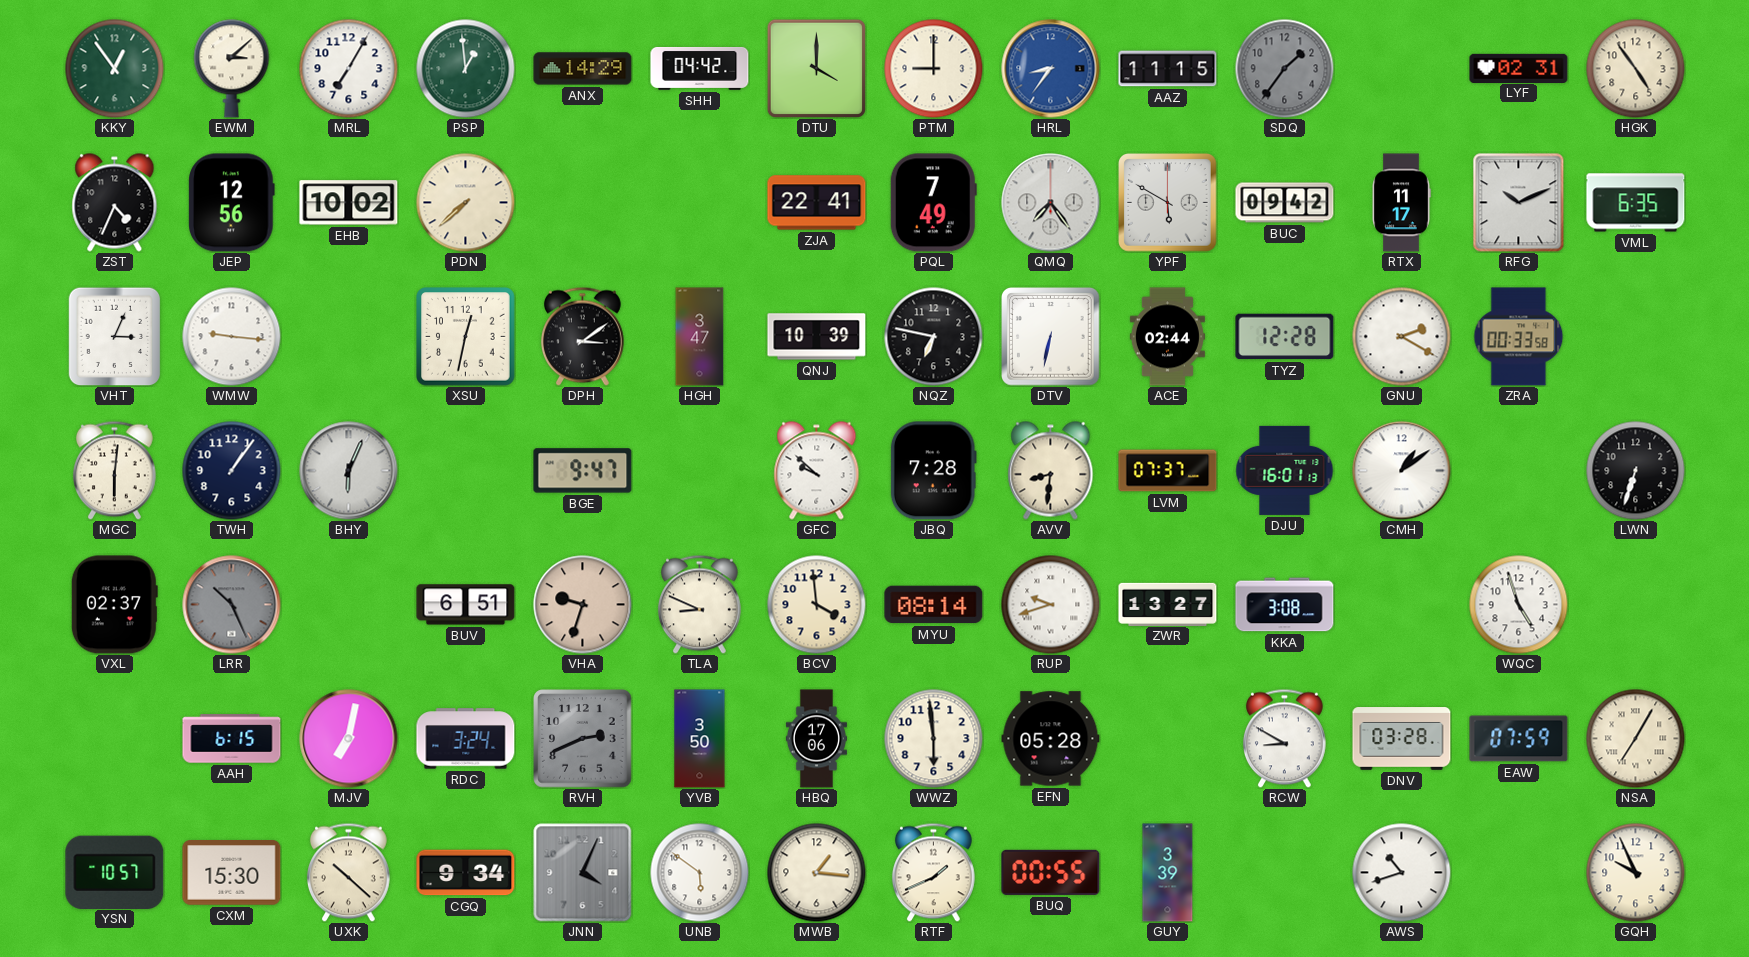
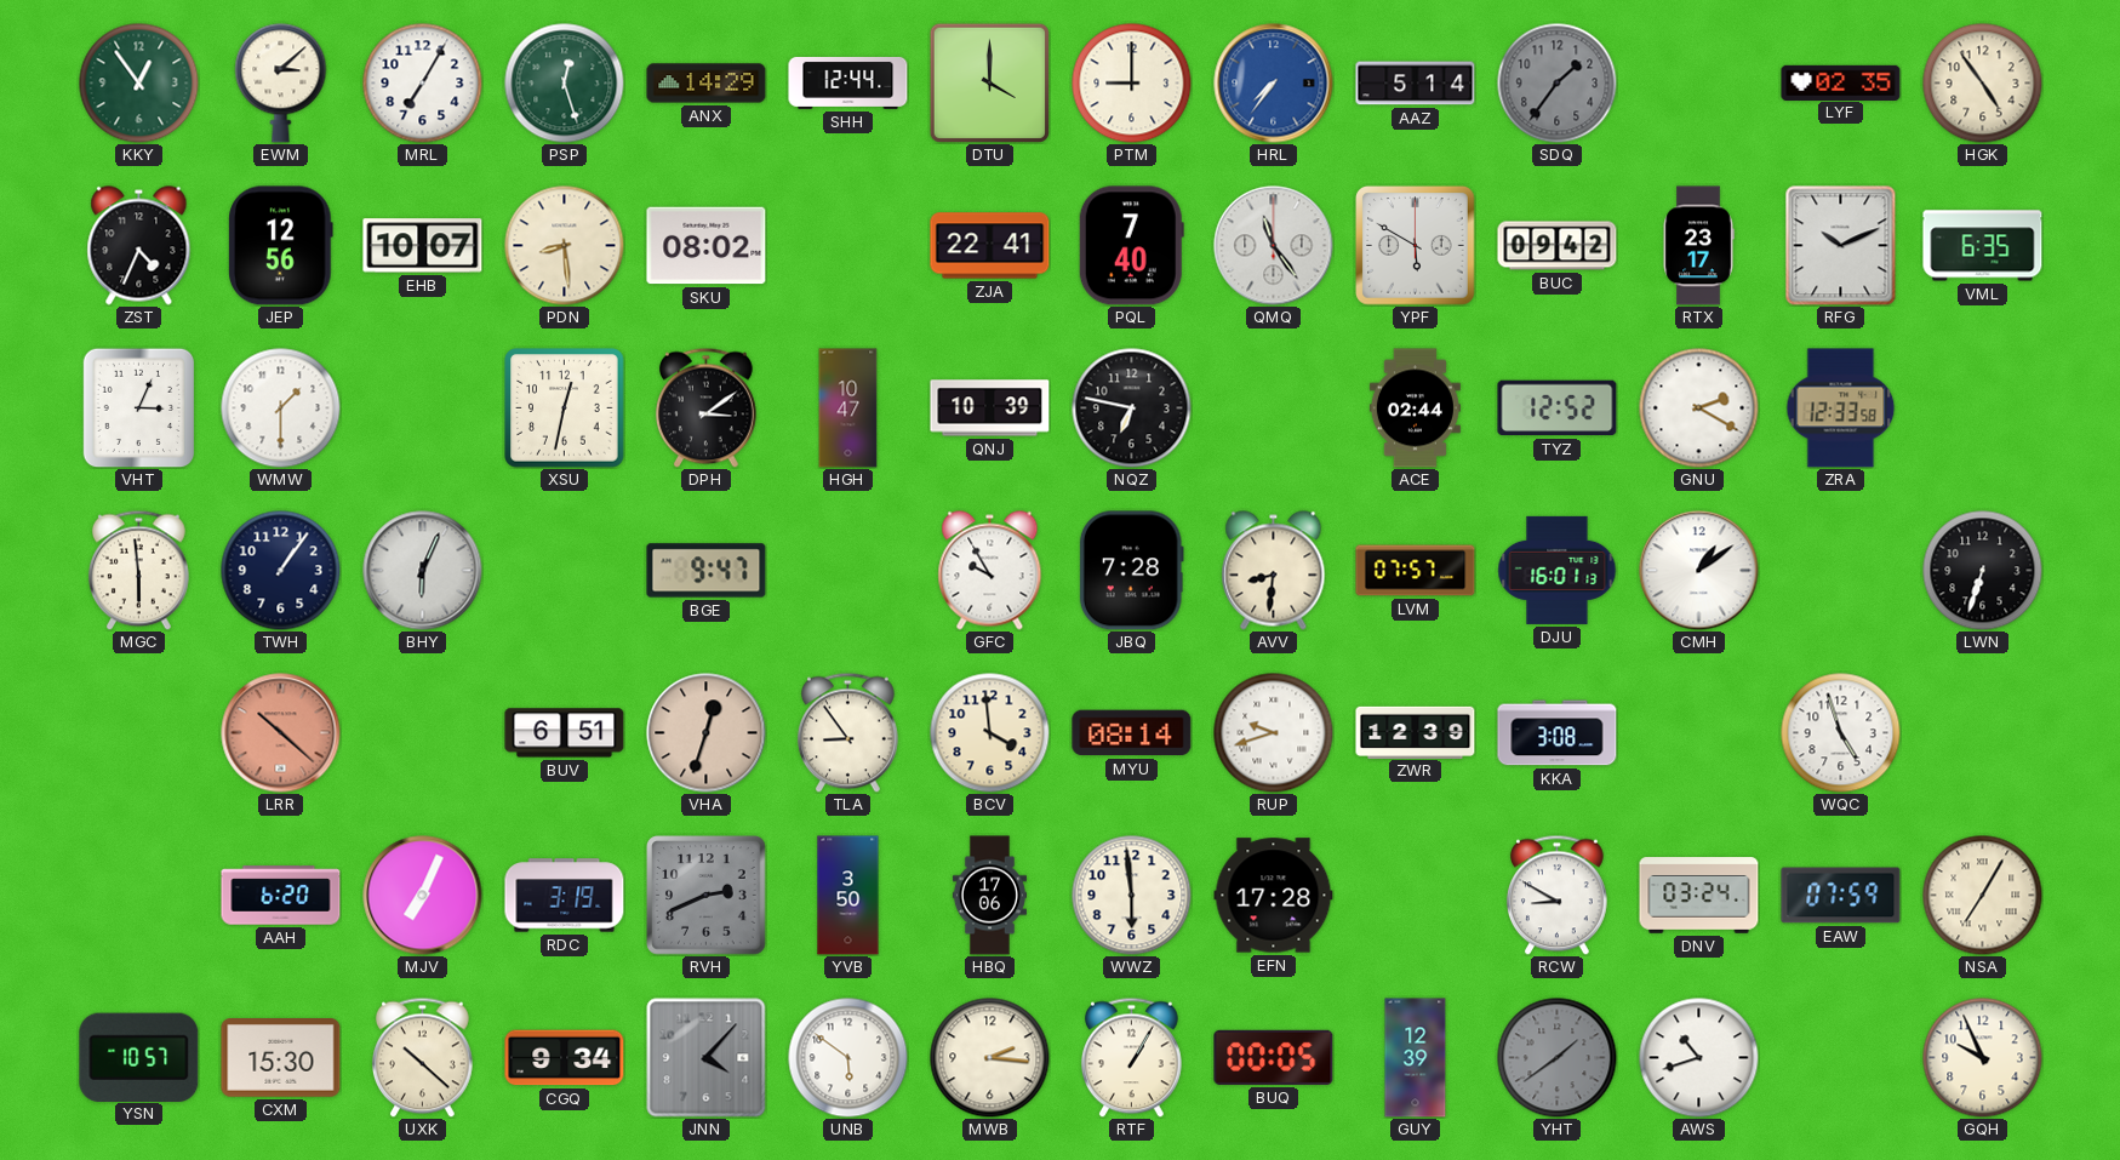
PSP: 12:59 -> 12:27 (565, 84)
SHH: 04:42 -> 12:44 (848, 82)
HRL: 8:36 -> 7:36 (1274, 84)
AAZ: 11:15 -> 5:14 (1416, 84)
LYF: 02:31 -> 02:35 (1841, 82)
EHB: 10:02 -> 10:07 (423, 246)
PDN: 7:38 -> 8:29 (565, 246)
SKU: none -> 08:02 (707, 246)
PQL: 7:49 -> 7:40 (1131, 246)
QMQ: 7:24 -> 11:24 (1274, 246)
RTX: 11:17 -> 23:17 (1698, 246)
WMW: 9:16 -> 1:30 (281, 408)
HGH: 3:47 -> 10:47 (848, 408)
DTV: 6:32 -> none (1051, 337)
TYZ: 12:28 -> 12:52 (1558, 408)
ZRA: 00:33 -> 12:33 (1841, 408)
MGC: 6:01 -> 5:59 (138, 570)
GFC: 9:52 -> 9:55 (990, 571)
LVM: 07:37 -> 07:57 (1416, 571)
VXL: 02:37 -> none (114, 605)
LRR: 10:26 -> 10:22 (281, 733)
LRR dial: grey -> salmon (281, 733)
VHA: 9:33 -> 12:33 (707, 733)
TLA: 8:49 -> 8:54 (847, 732)
ZWR: 13:27 -> 12:39 (1416, 732)
AAH: 6:15 -> 6:20 (281, 896)
MJV: 7:02 -> 7:04 (423, 896)
RDC: 3:24 -> 3:19 (565, 896)
EFN: 05:28 -> 17:28 (1274, 896)
DNV: 03:28 -> 03:24 (1699, 896)
JNN: 4:04 -> 4:07 (707, 1058)
MWB: 1:16 -> 2:16 (990, 1058)
RTF: 1:41 -> 1:05 (1131, 1057)
BUQ: 00:55 -> 00:05 (1274, 1057)
GUY: 3:39 -> 12:39 (1416, 1058)
YHT: none -> 1:39 (1558, 1058)
